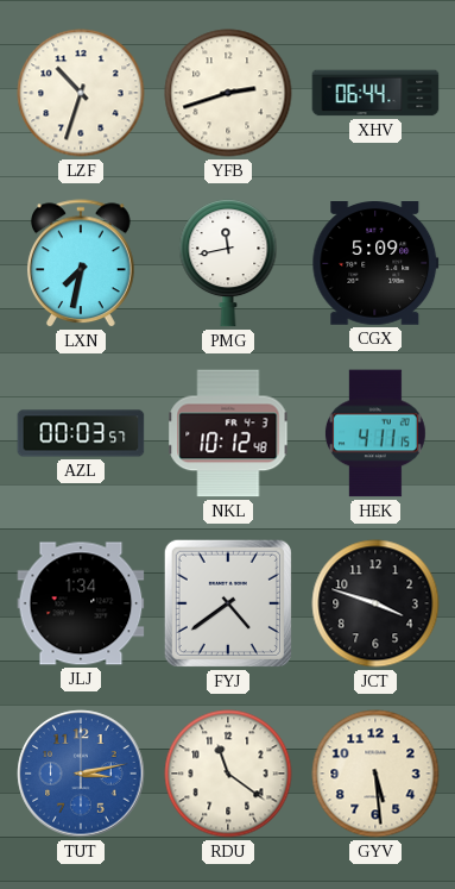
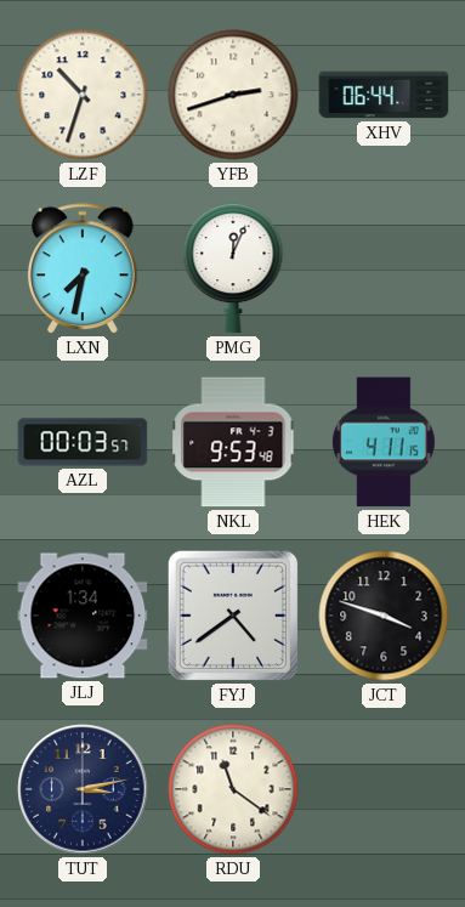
PMG: 11:43 -> 12:04 (233, 270)
CGX: 5:09 -> none (375, 264)
NKL: 10:12 -> 9:53 (233, 442)
TUT dial: blue -> navy (83, 789)
GYV: 5:29 -> none (375, 774)
